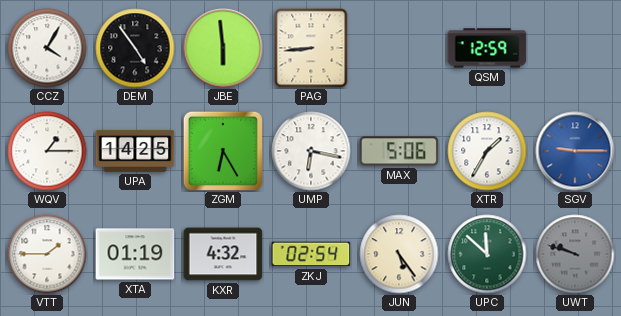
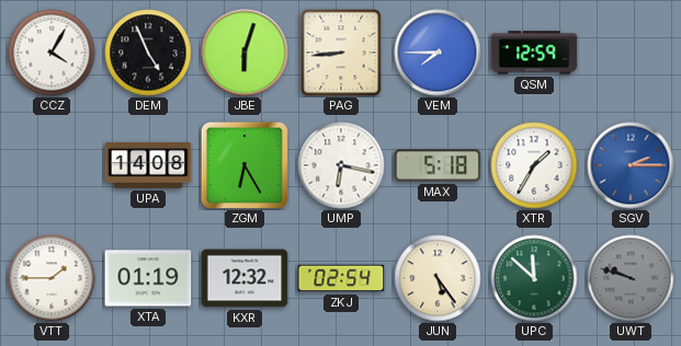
DEM: 4:54 -> 4:56 (148, 53)
JBE: 5:59 -> 6:03 (245, 53)
VEM: none -> 7:45 (438, 53)
WQV: 1:15 -> none (47, 151)
UPA: 14:25 -> 14:08 (148, 165)
MAX: 5:06 -> 5:18 (438, 165)
SGV: 9:15 -> 2:15 (631, 165)
KXR: 4:32 -> 12:32 (245, 278)
